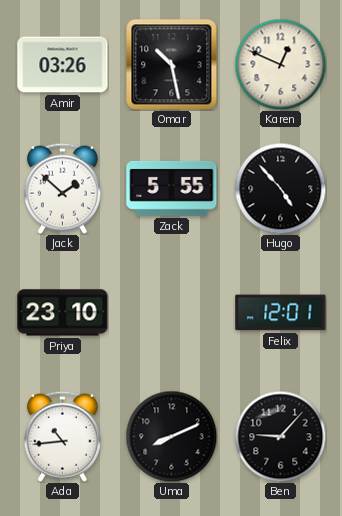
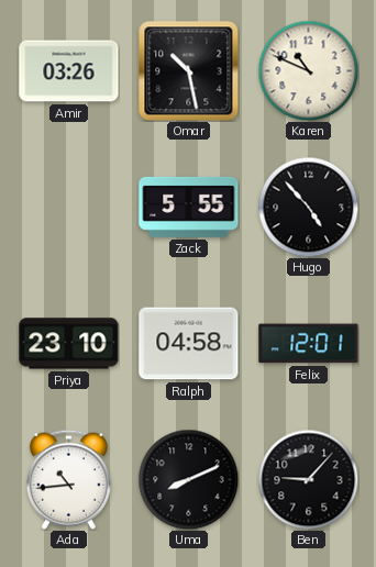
Karen: 12:49 -> 10:49 (308, 70)
Jack: 1:52 -> none (62, 188)
Ralph: none -> 04:58 (189, 344)
